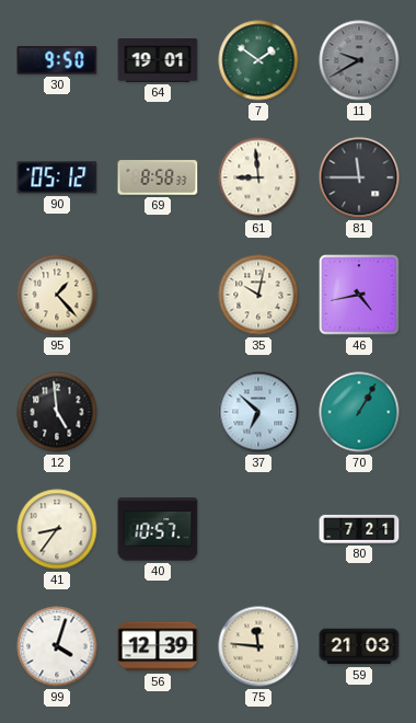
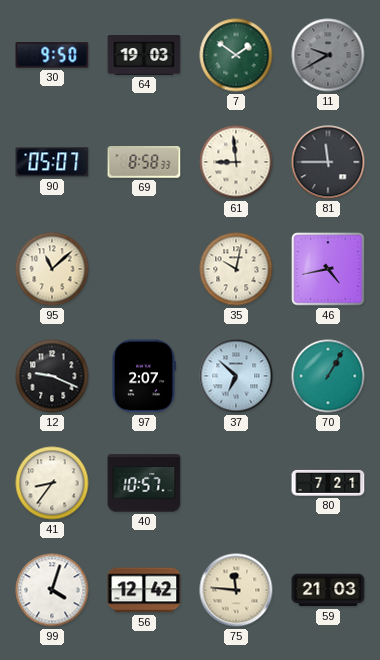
64: 19:01 -> 19:03 (144, 56)
90: 05:12 -> 05:07 (52, 162)
95: 1:23 -> 11:08 (52, 269)
12: 4:59 -> 9:19 (52, 376)
97: none -> 2:07 (144, 376)
56: 12:39 -> 12:42 (144, 590)
